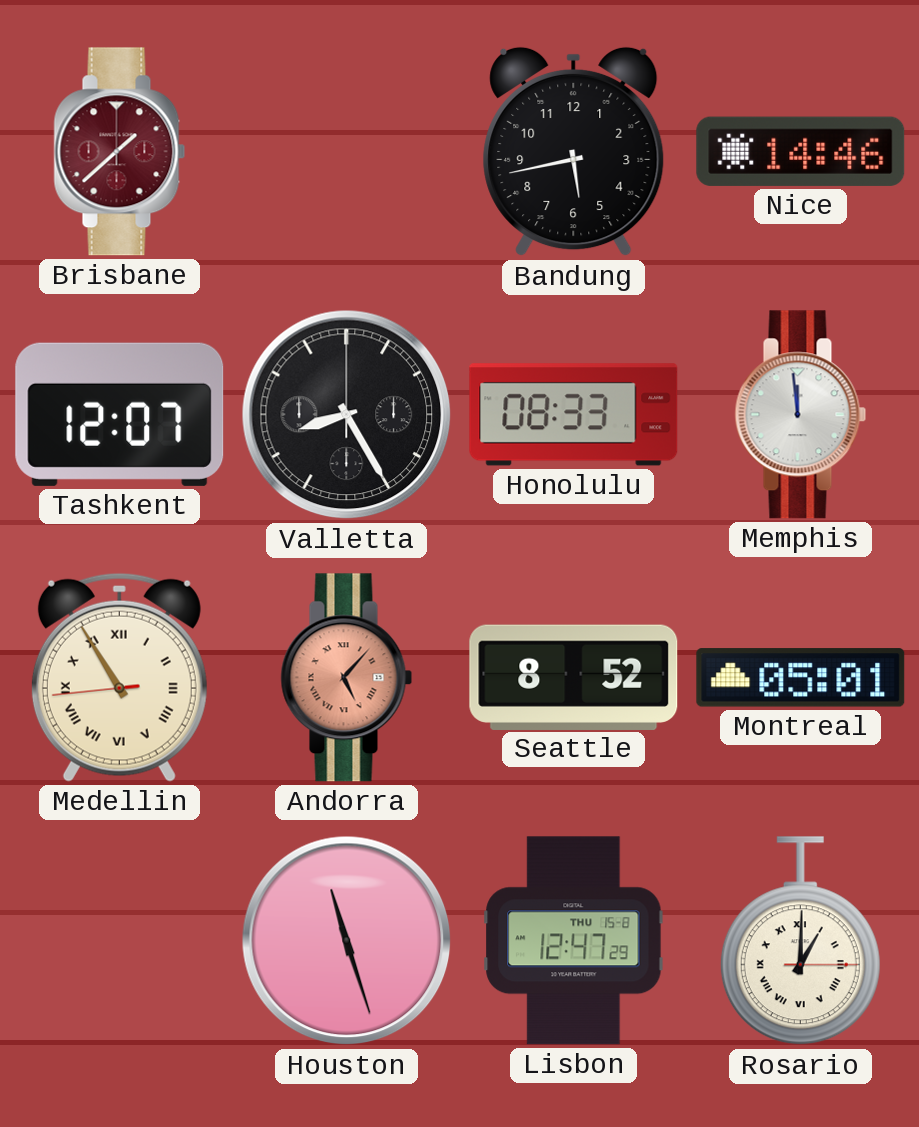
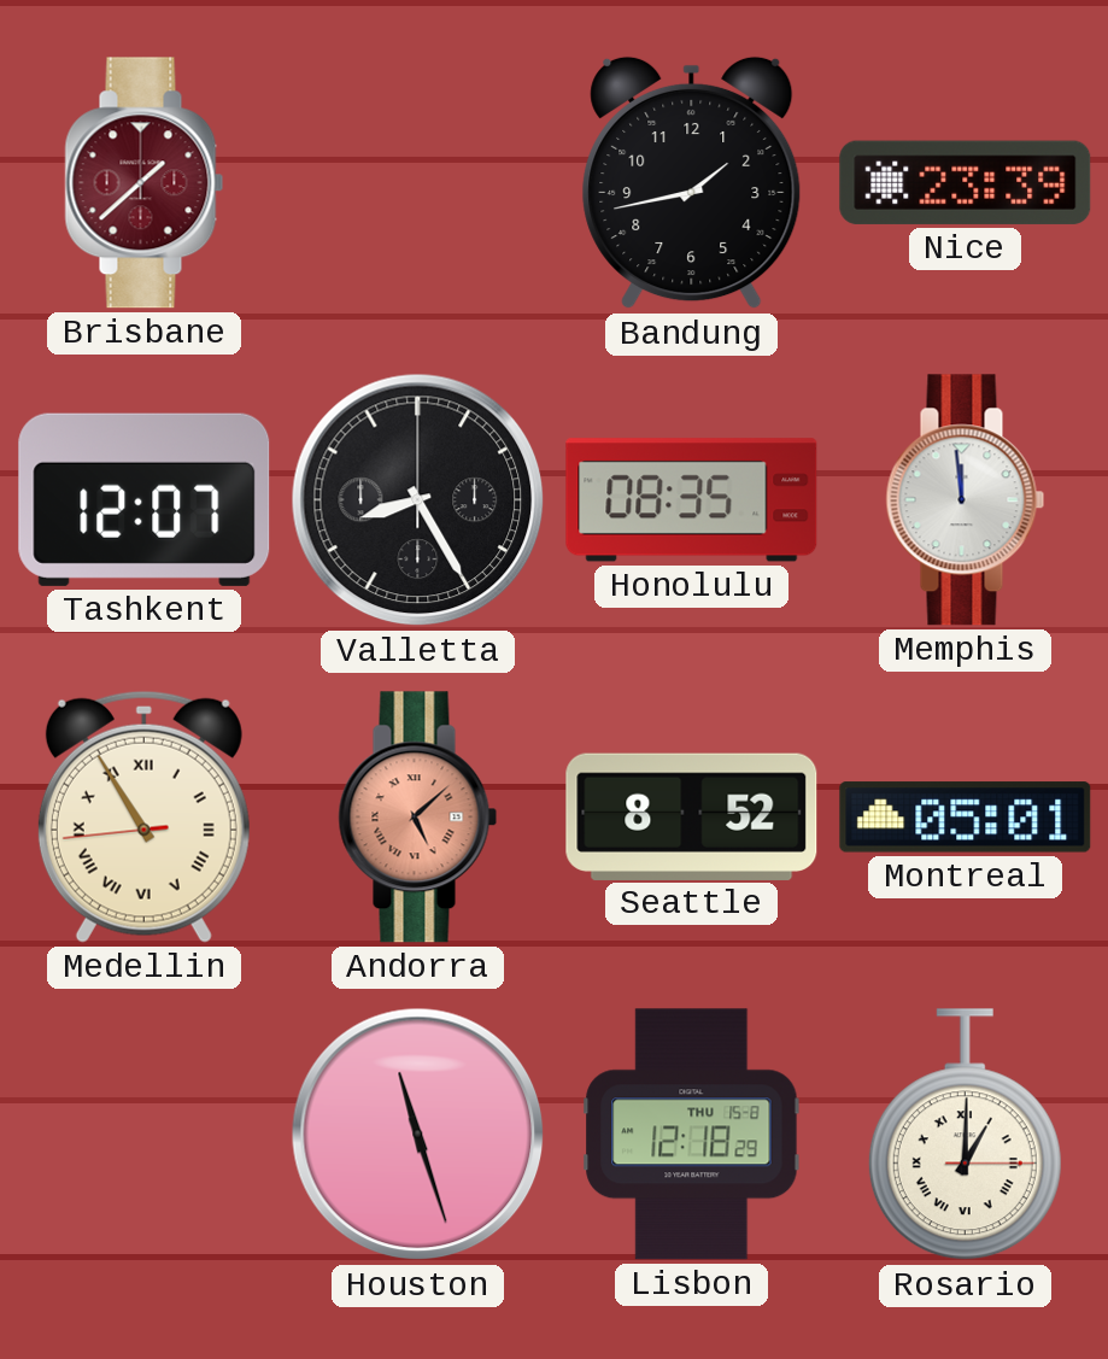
Bandung: 5:43 -> 1:43 (692, 183)
Nice: 14:46 -> 23:39 (966, 182)
Honolulu: 08:33 -> 08:35 (692, 500)
Andorra: 5:07 -> 5:08 (418, 818)
Lisbon: 12:47 -> 12:18 (692, 1135)
